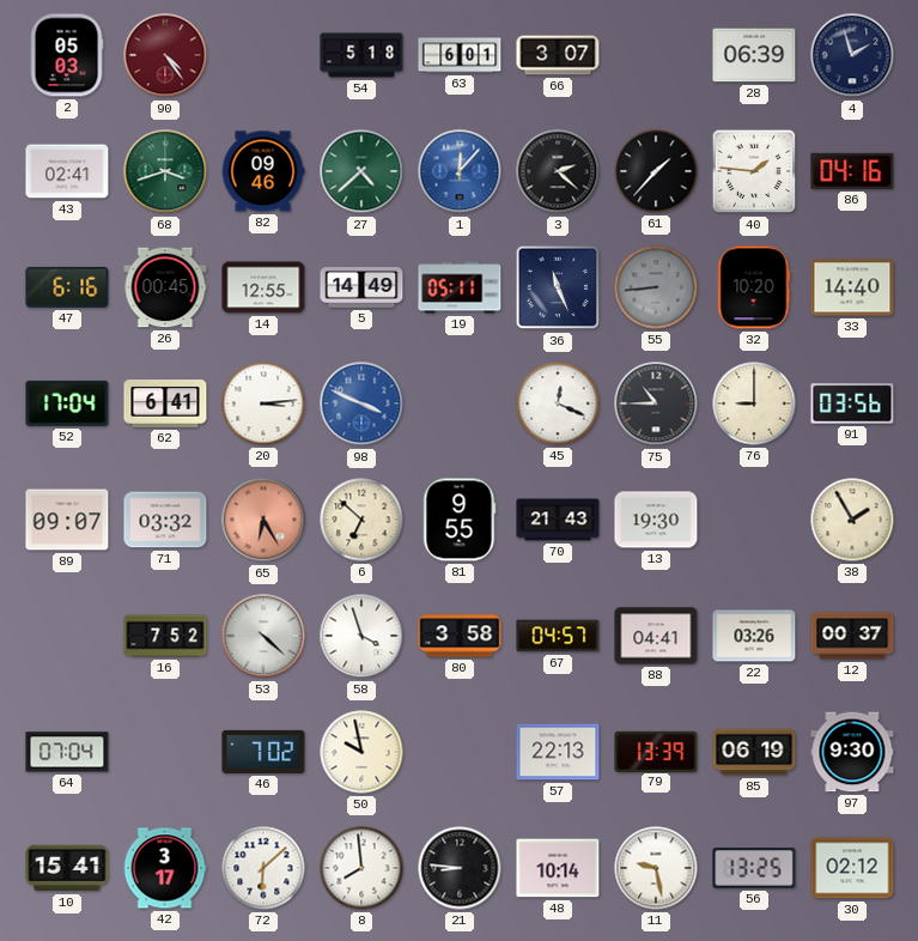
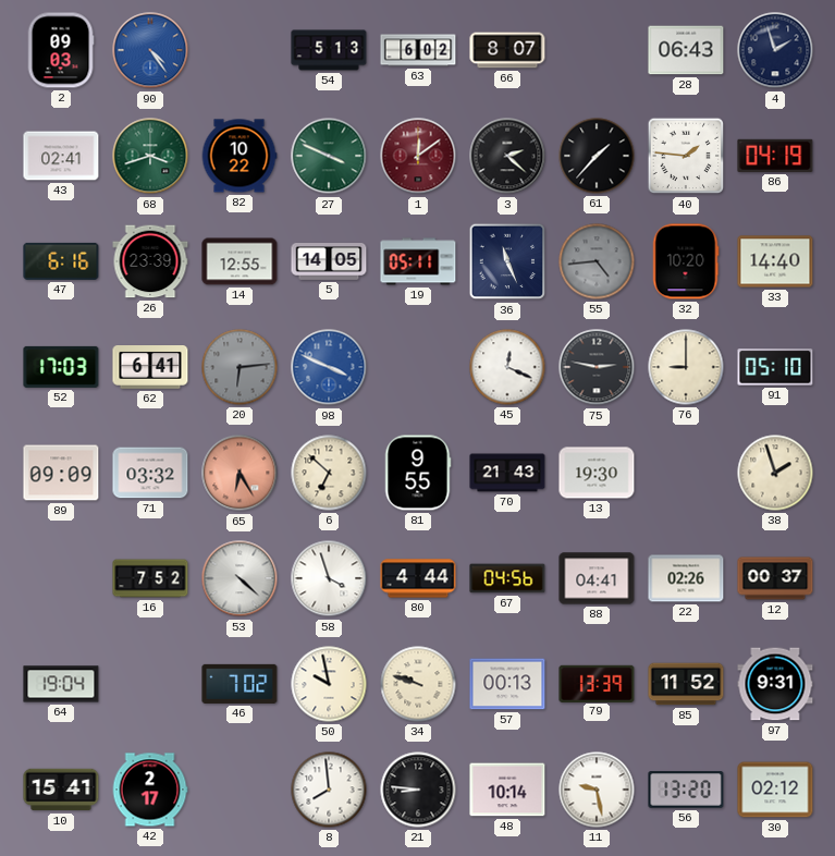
2: 05:03 -> 09:03 (61, 50)
90 dial: burgundy -> blue (150, 50)
54: 5:18 -> 5:13 (329, 50)
63: 6:01 -> 6:02 (418, 50)
66: 3:07 -> 8:07 (507, 50)
28: 06:39 -> 06:43 (686, 50)
82: 09:46 -> 10:22 (240, 156)
27: 4:38 -> 3:49 (329, 156)
1: 12:07 -> 12:09 (418, 156)
1 dial: blue -> burgundy (418, 156)
86: 04:16 -> 04:19 (775, 156)
26: 00:45 -> 23:39 (150, 261)
5: 14:49 -> 14:05 (329, 262)
55: 8:44 -> 4:44 (597, 261)
52: 17:04 -> 17:03 (61, 367)
20: 3:14 -> 6:14 (240, 367)
20 dial: white -> grey (240, 367)
75: 10:45 -> 2:47 (597, 367)
91: 03:56 -> 05:10 (775, 367)
89: 09:07 -> 09:09 (61, 473)
38: 1:55 -> 1:57 (775, 473)
80: 3:58 -> 4:44 (418, 578)
67: 04:57 -> 04:56 (507, 578)
22: 03:26 -> 02:26 (686, 578)
64: 07:04 -> 19:04 (61, 684)
34: none -> 9:48 (418, 684)
57: 22:13 -> 00:13 (507, 684)
85: 06:19 -> 11:52 (686, 684)
97: 9:30 -> 9:31 (775, 684)
42: 3:17 -> 2:17 (150, 790)
72: 6:08 -> none (263, 868)
56: 13:25 -> 13:20 (686, 790)
